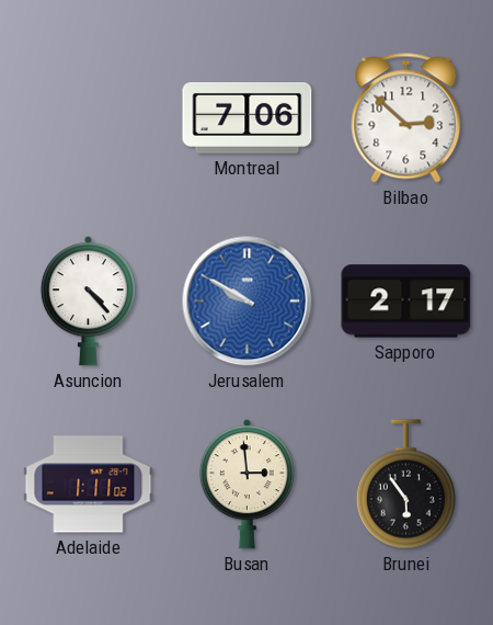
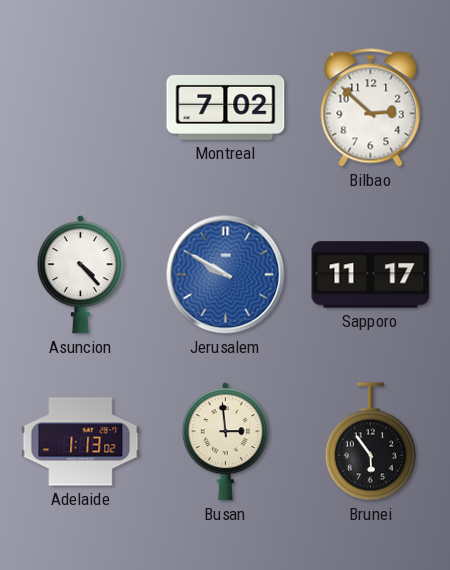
Montreal: 7:06 -> 7:02 (226, 107)
Sapporo: 2:17 -> 11:17 (371, 275)
Adelaide: 1:11 -> 1:13 (81, 442)
